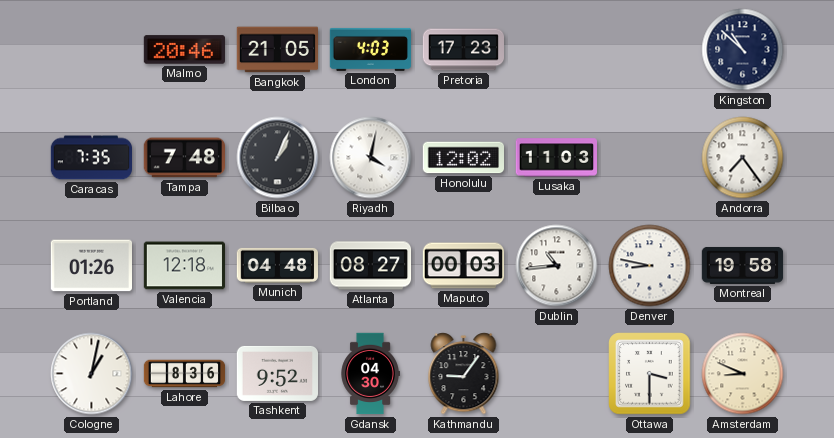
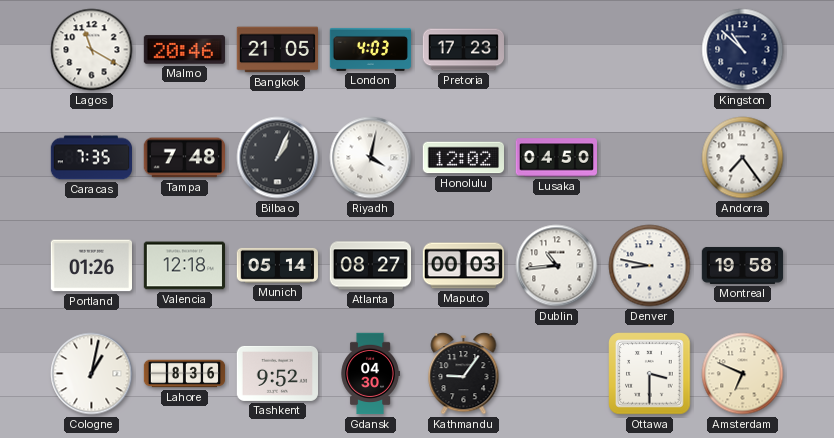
Lagos: none -> 11:20 (92, 50)
Lusaka: 11:03 -> 04:50 (556, 158)
Munich: 04:48 -> 05:14 (278, 265)
Amsterdam: 8:49 -> 6:49 (743, 374)
